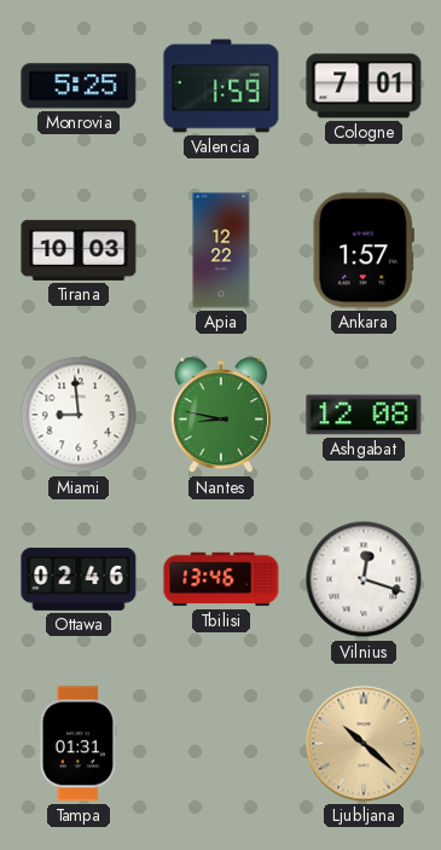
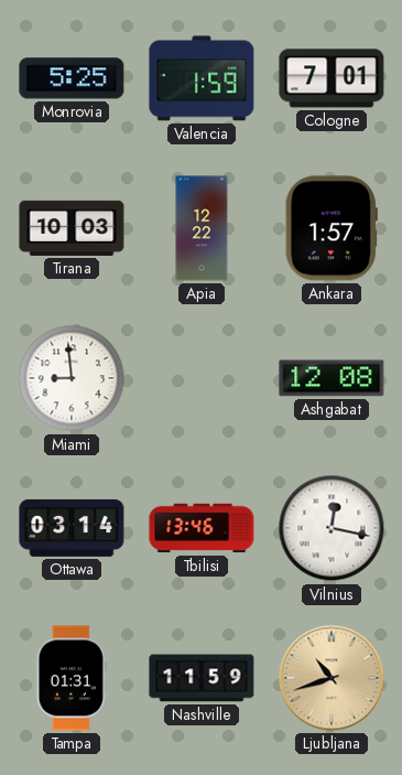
Nantes: 8:47 -> none (220, 416)
Ottawa: 02:46 -> 03:14 (72, 528)
Vilnius: 12:18 -> 12:17 (332, 528)
Nashville: none -> 11:59 (202, 678)
Ljubljana: 10:22 -> 10:42 (332, 678)
